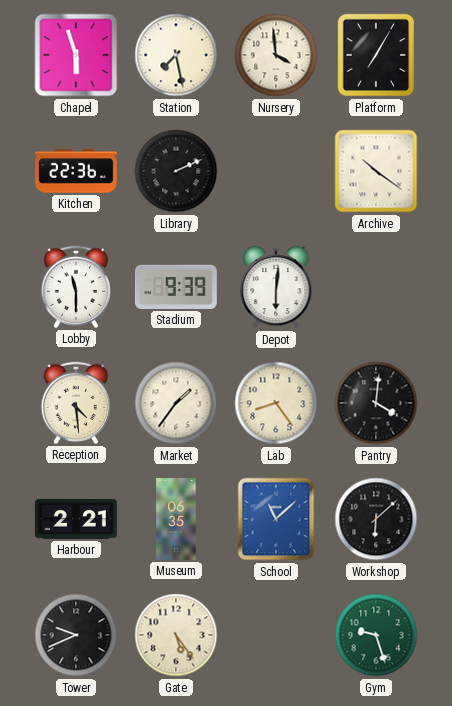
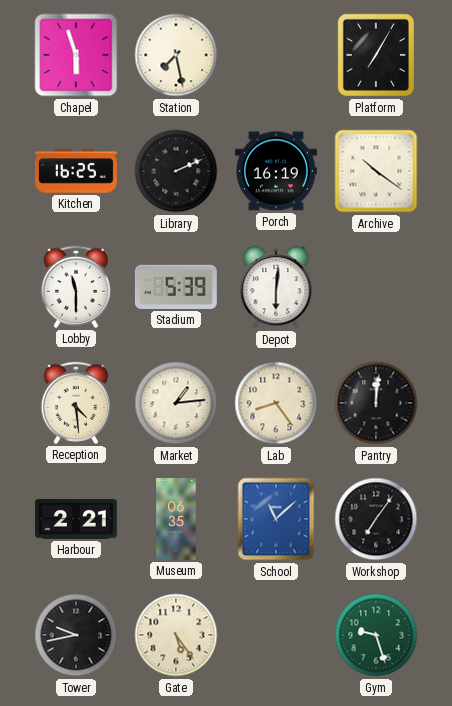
Nursery: 3:59 -> none (276, 55)
Kitchen: 22:36 -> 16:25 (76, 171)
Porch: none -> 16:19 (276, 171)
Stadium: 9:39 -> 5:39 (176, 287)
Market: 1:36 -> 1:14 (176, 403)
Pantry: 4:01 -> 12:01 (376, 403)
Workshop: 6:08 -> 7:06 (376, 519)
Tower: 9:41 -> 9:43 (76, 635)
